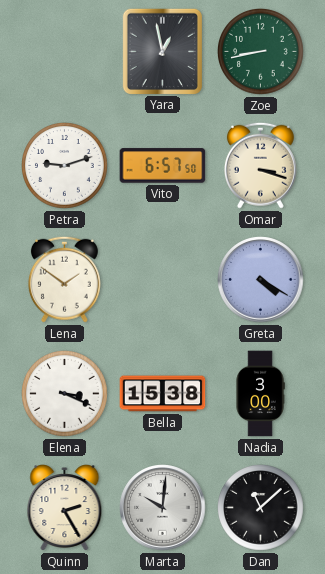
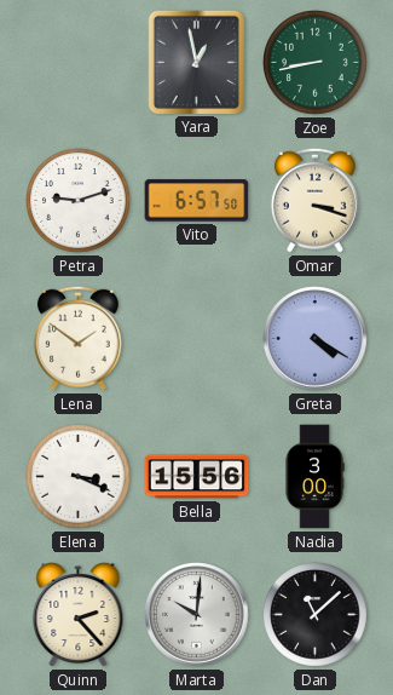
Bella: 15:38 -> 15:56 (197, 477)
Quinn: 2:25 -> 2:23 (79, 615)
